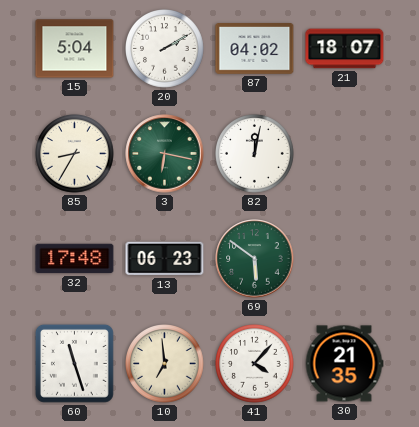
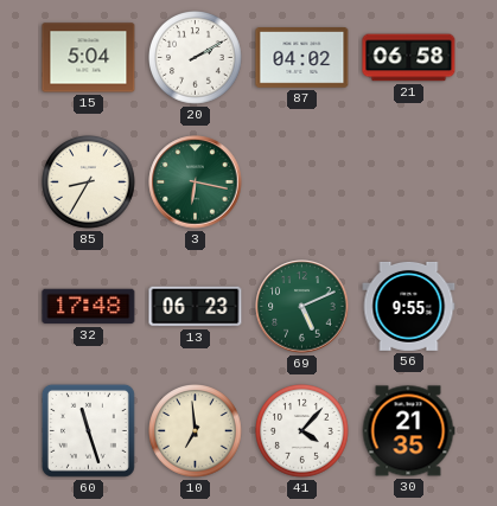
21: 18:07 -> 06:58 (409, 58)
82: 12:02 -> none (255, 154)
69: 5:51 -> 5:11 (302, 307)
56: none -> 9:55 (409, 306)
